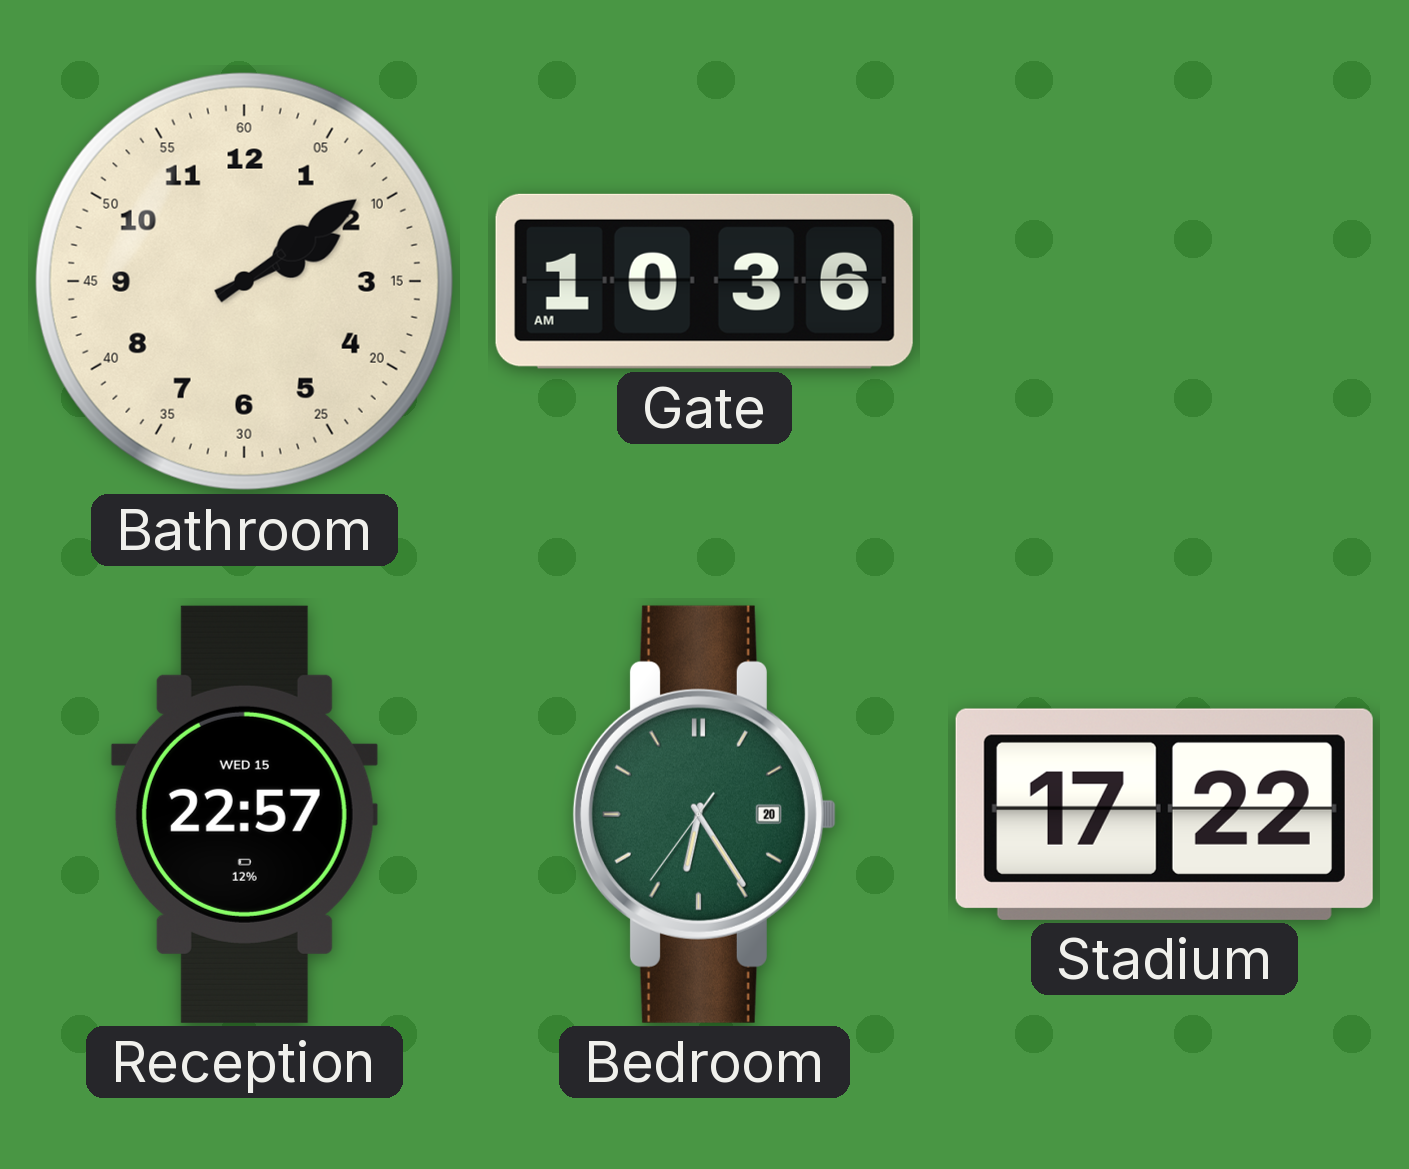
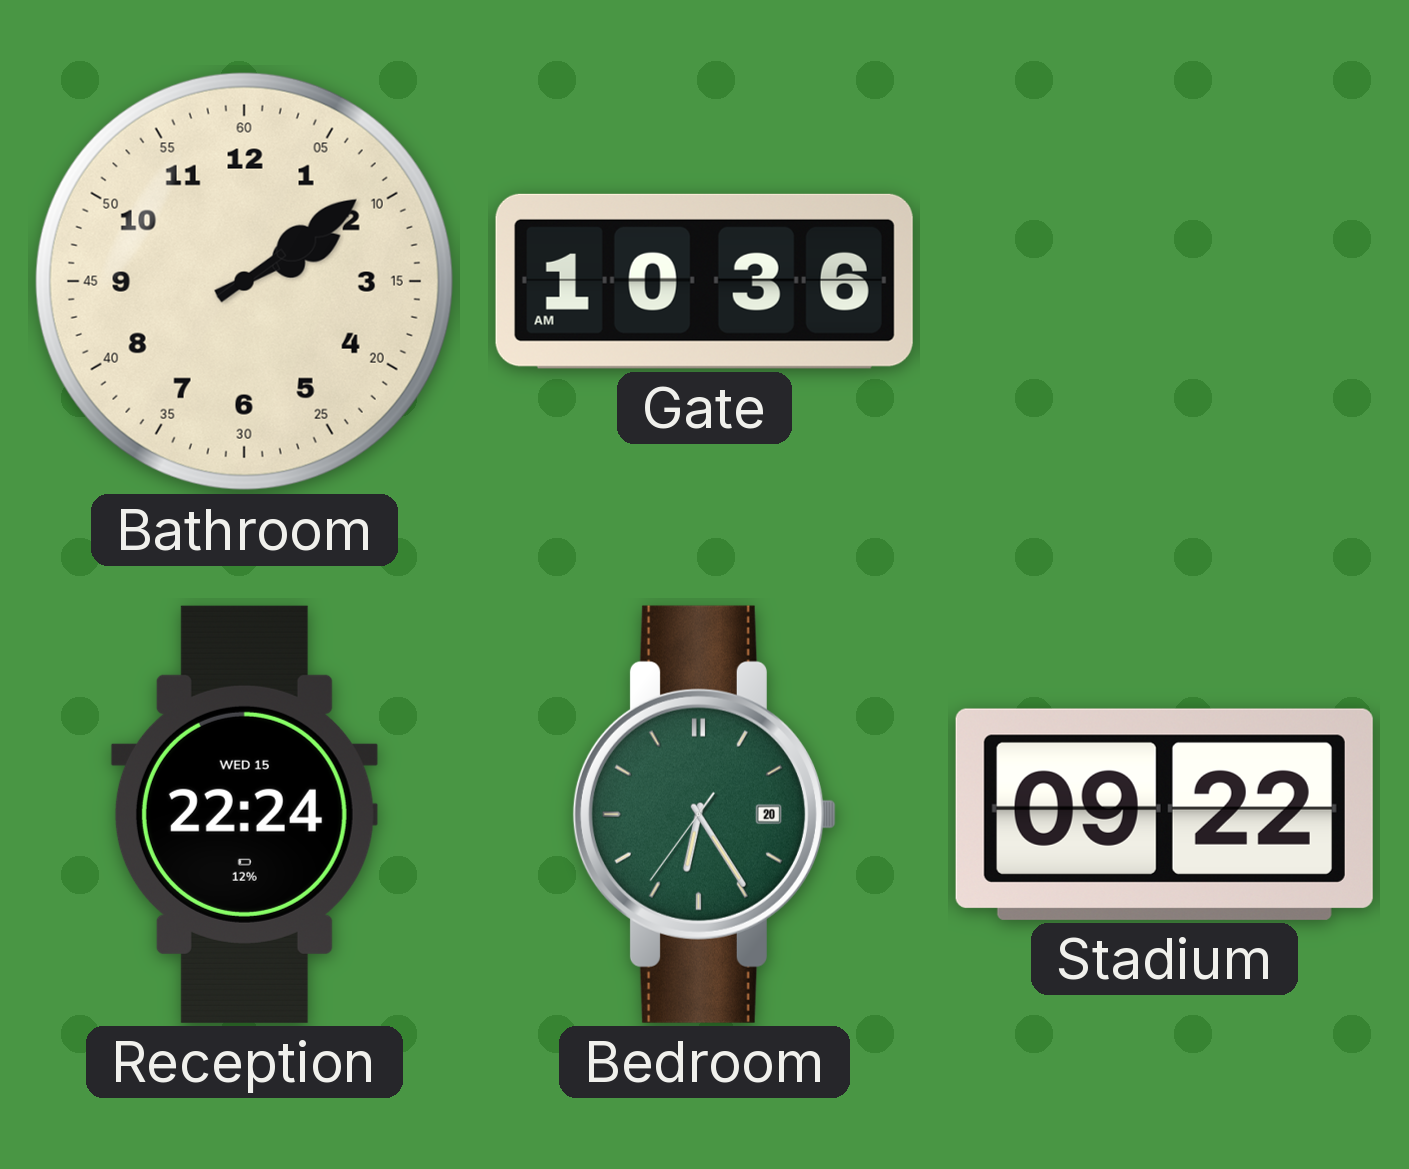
Reception: 22:57 -> 22:24 (244, 814)
Stadium: 17:22 -> 09:22 (1164, 814)
